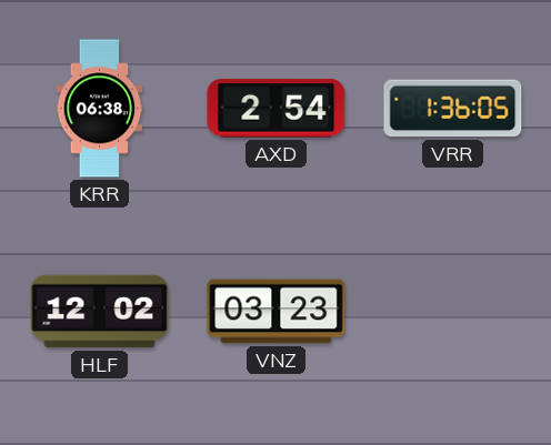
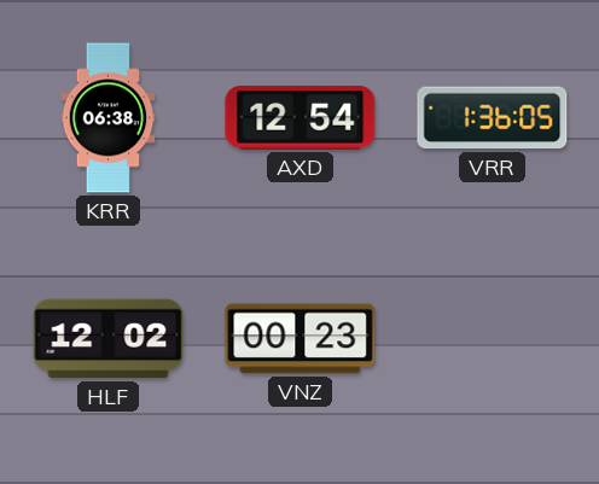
AXD: 2:54 -> 12:54 (301, 118)
VNZ: 03:23 -> 00:23 (301, 339)
